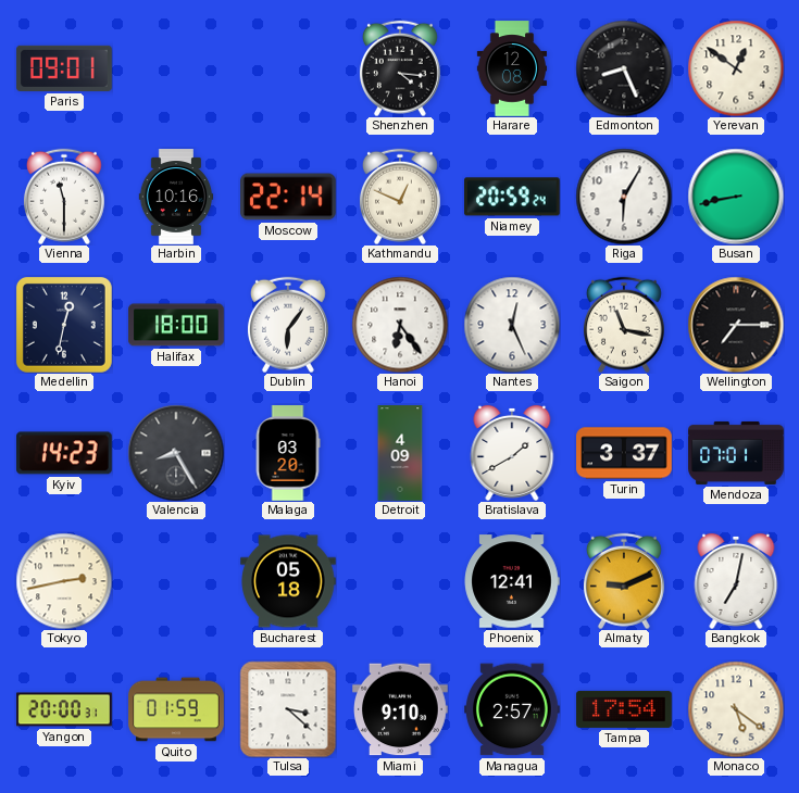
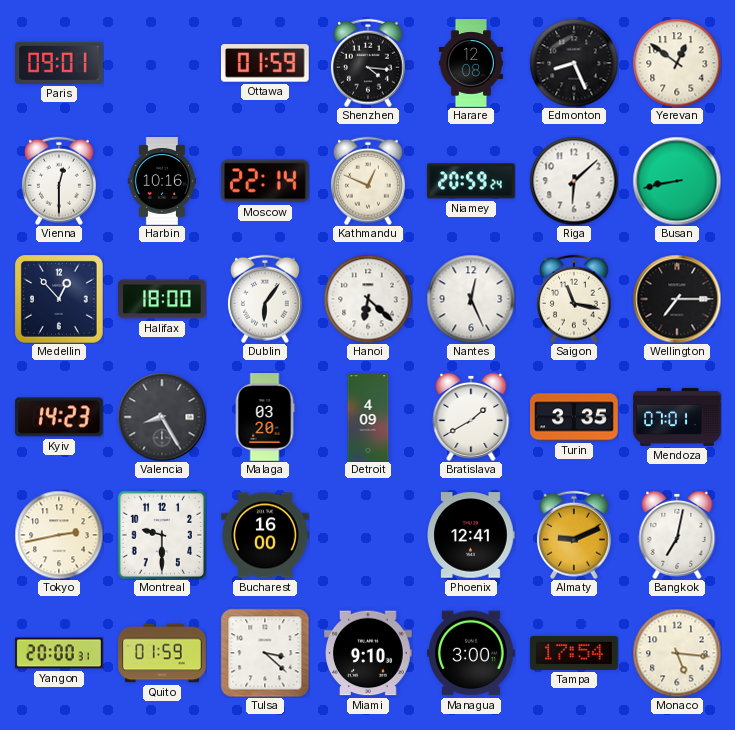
Ottawa: none -> 01:59 (265, 63)
Vienna: 11:30 -> 12:30 (59, 181)
Riga: 6:05 -> 6:08 (574, 181)
Medellin: 12:32 -> 12:53 (59, 299)
Hanoi: 6:24 -> 6:22 (368, 299)
Turin: 3:37 -> 3:35 (574, 417)
Montreal: none -> 9:30 (162, 535)
Bucharest: 05:18 -> 16:00 (265, 535)
Managua: 2:57 -> 3:00 (471, 653)
Monaco: 5:21 -> 5:16 (677, 653)
